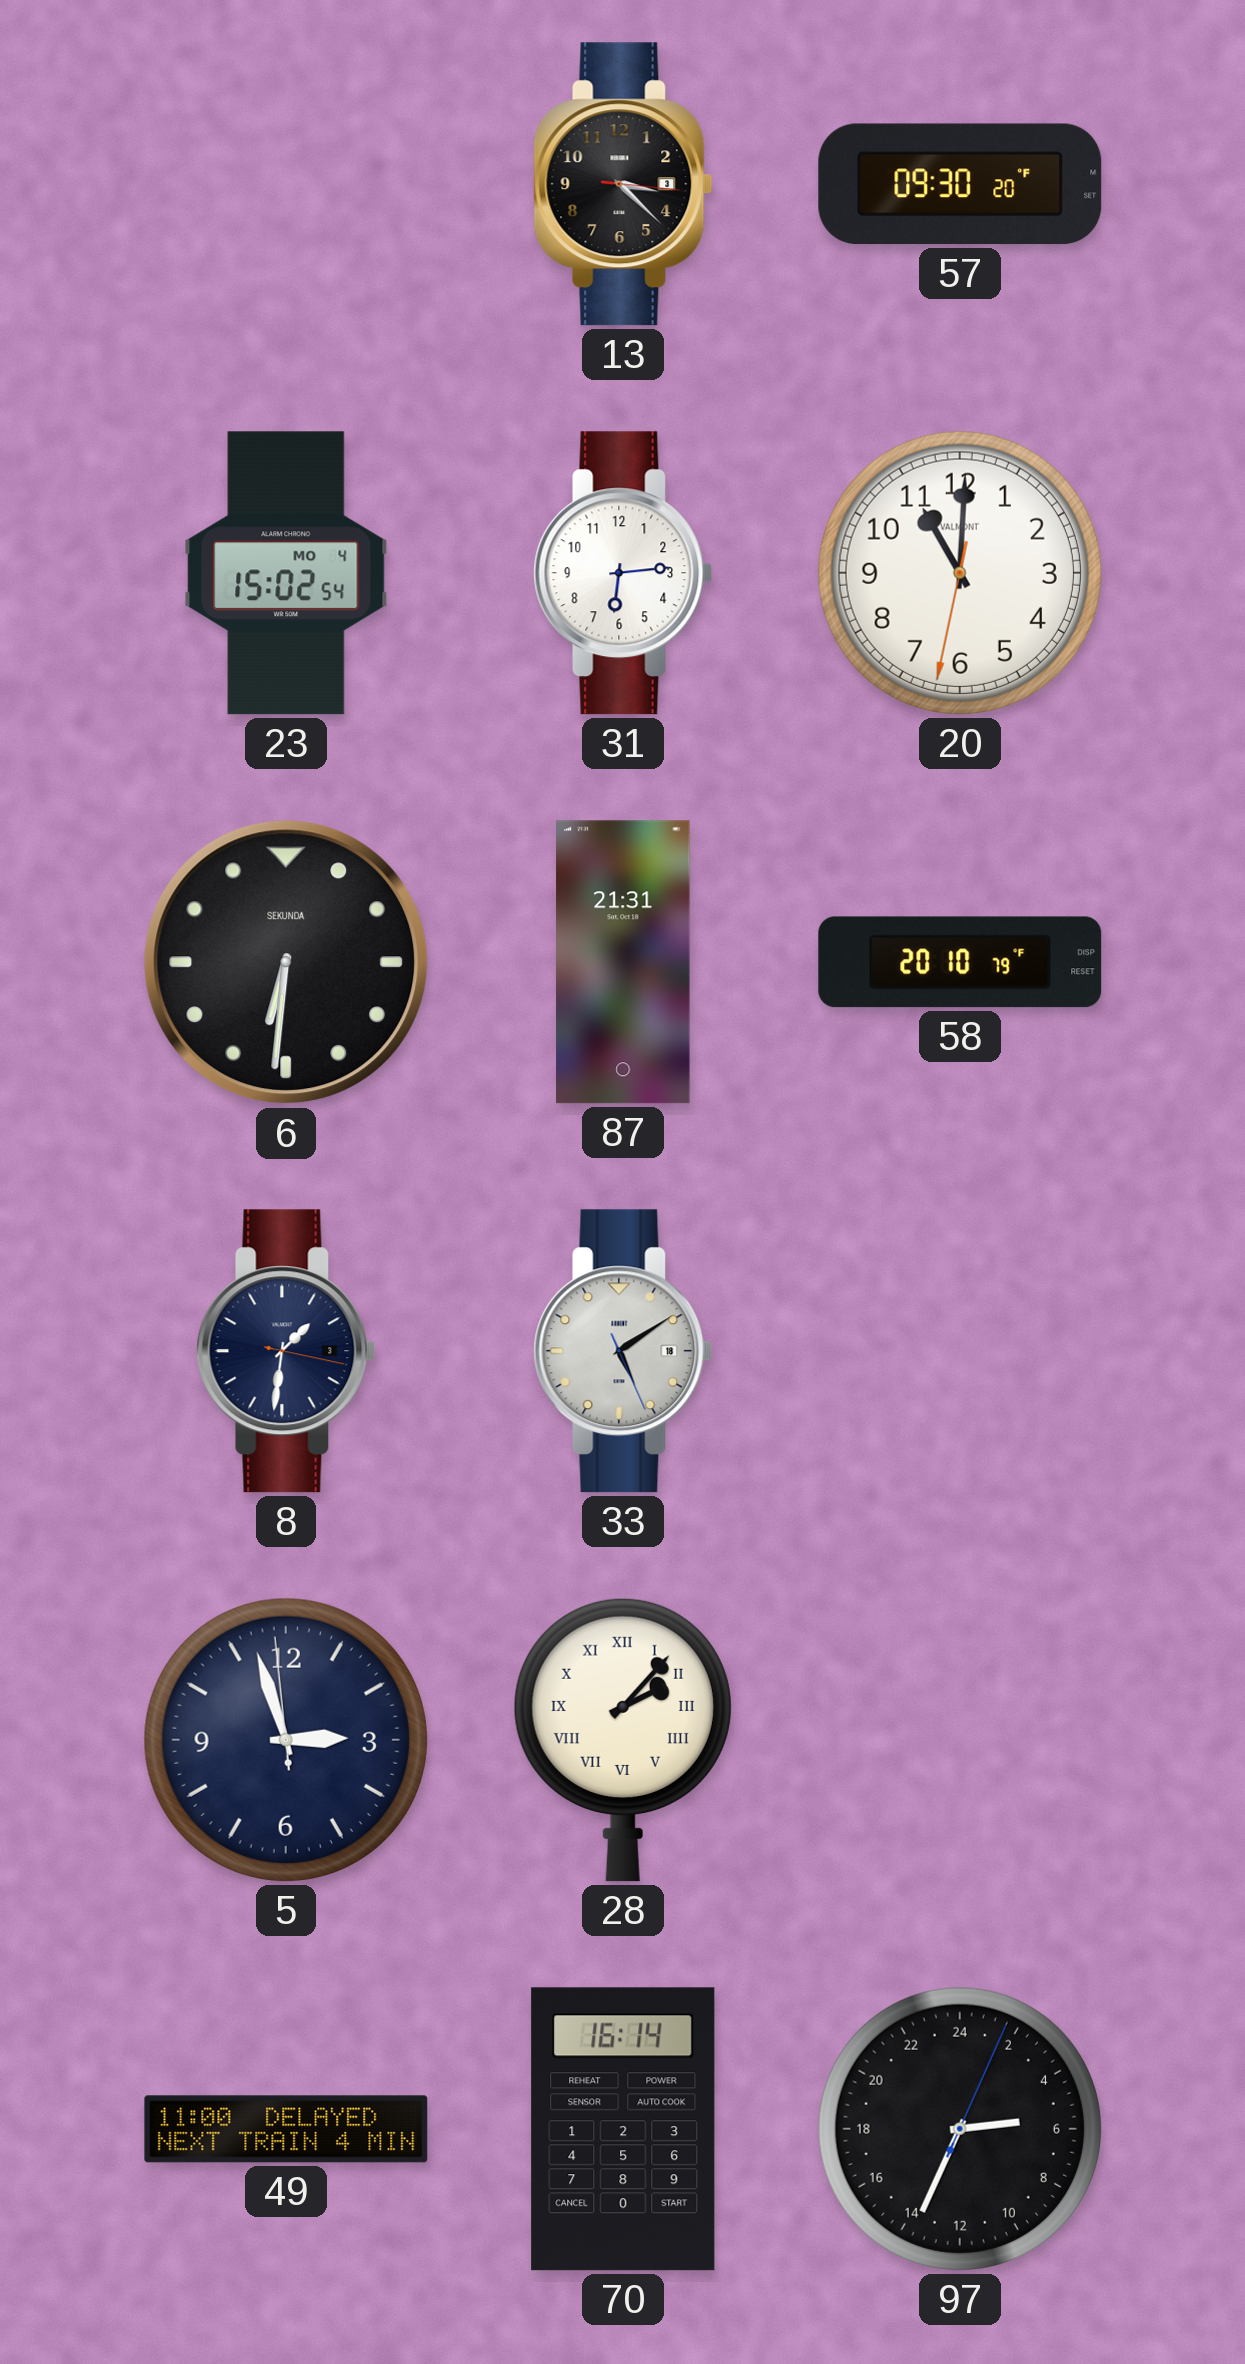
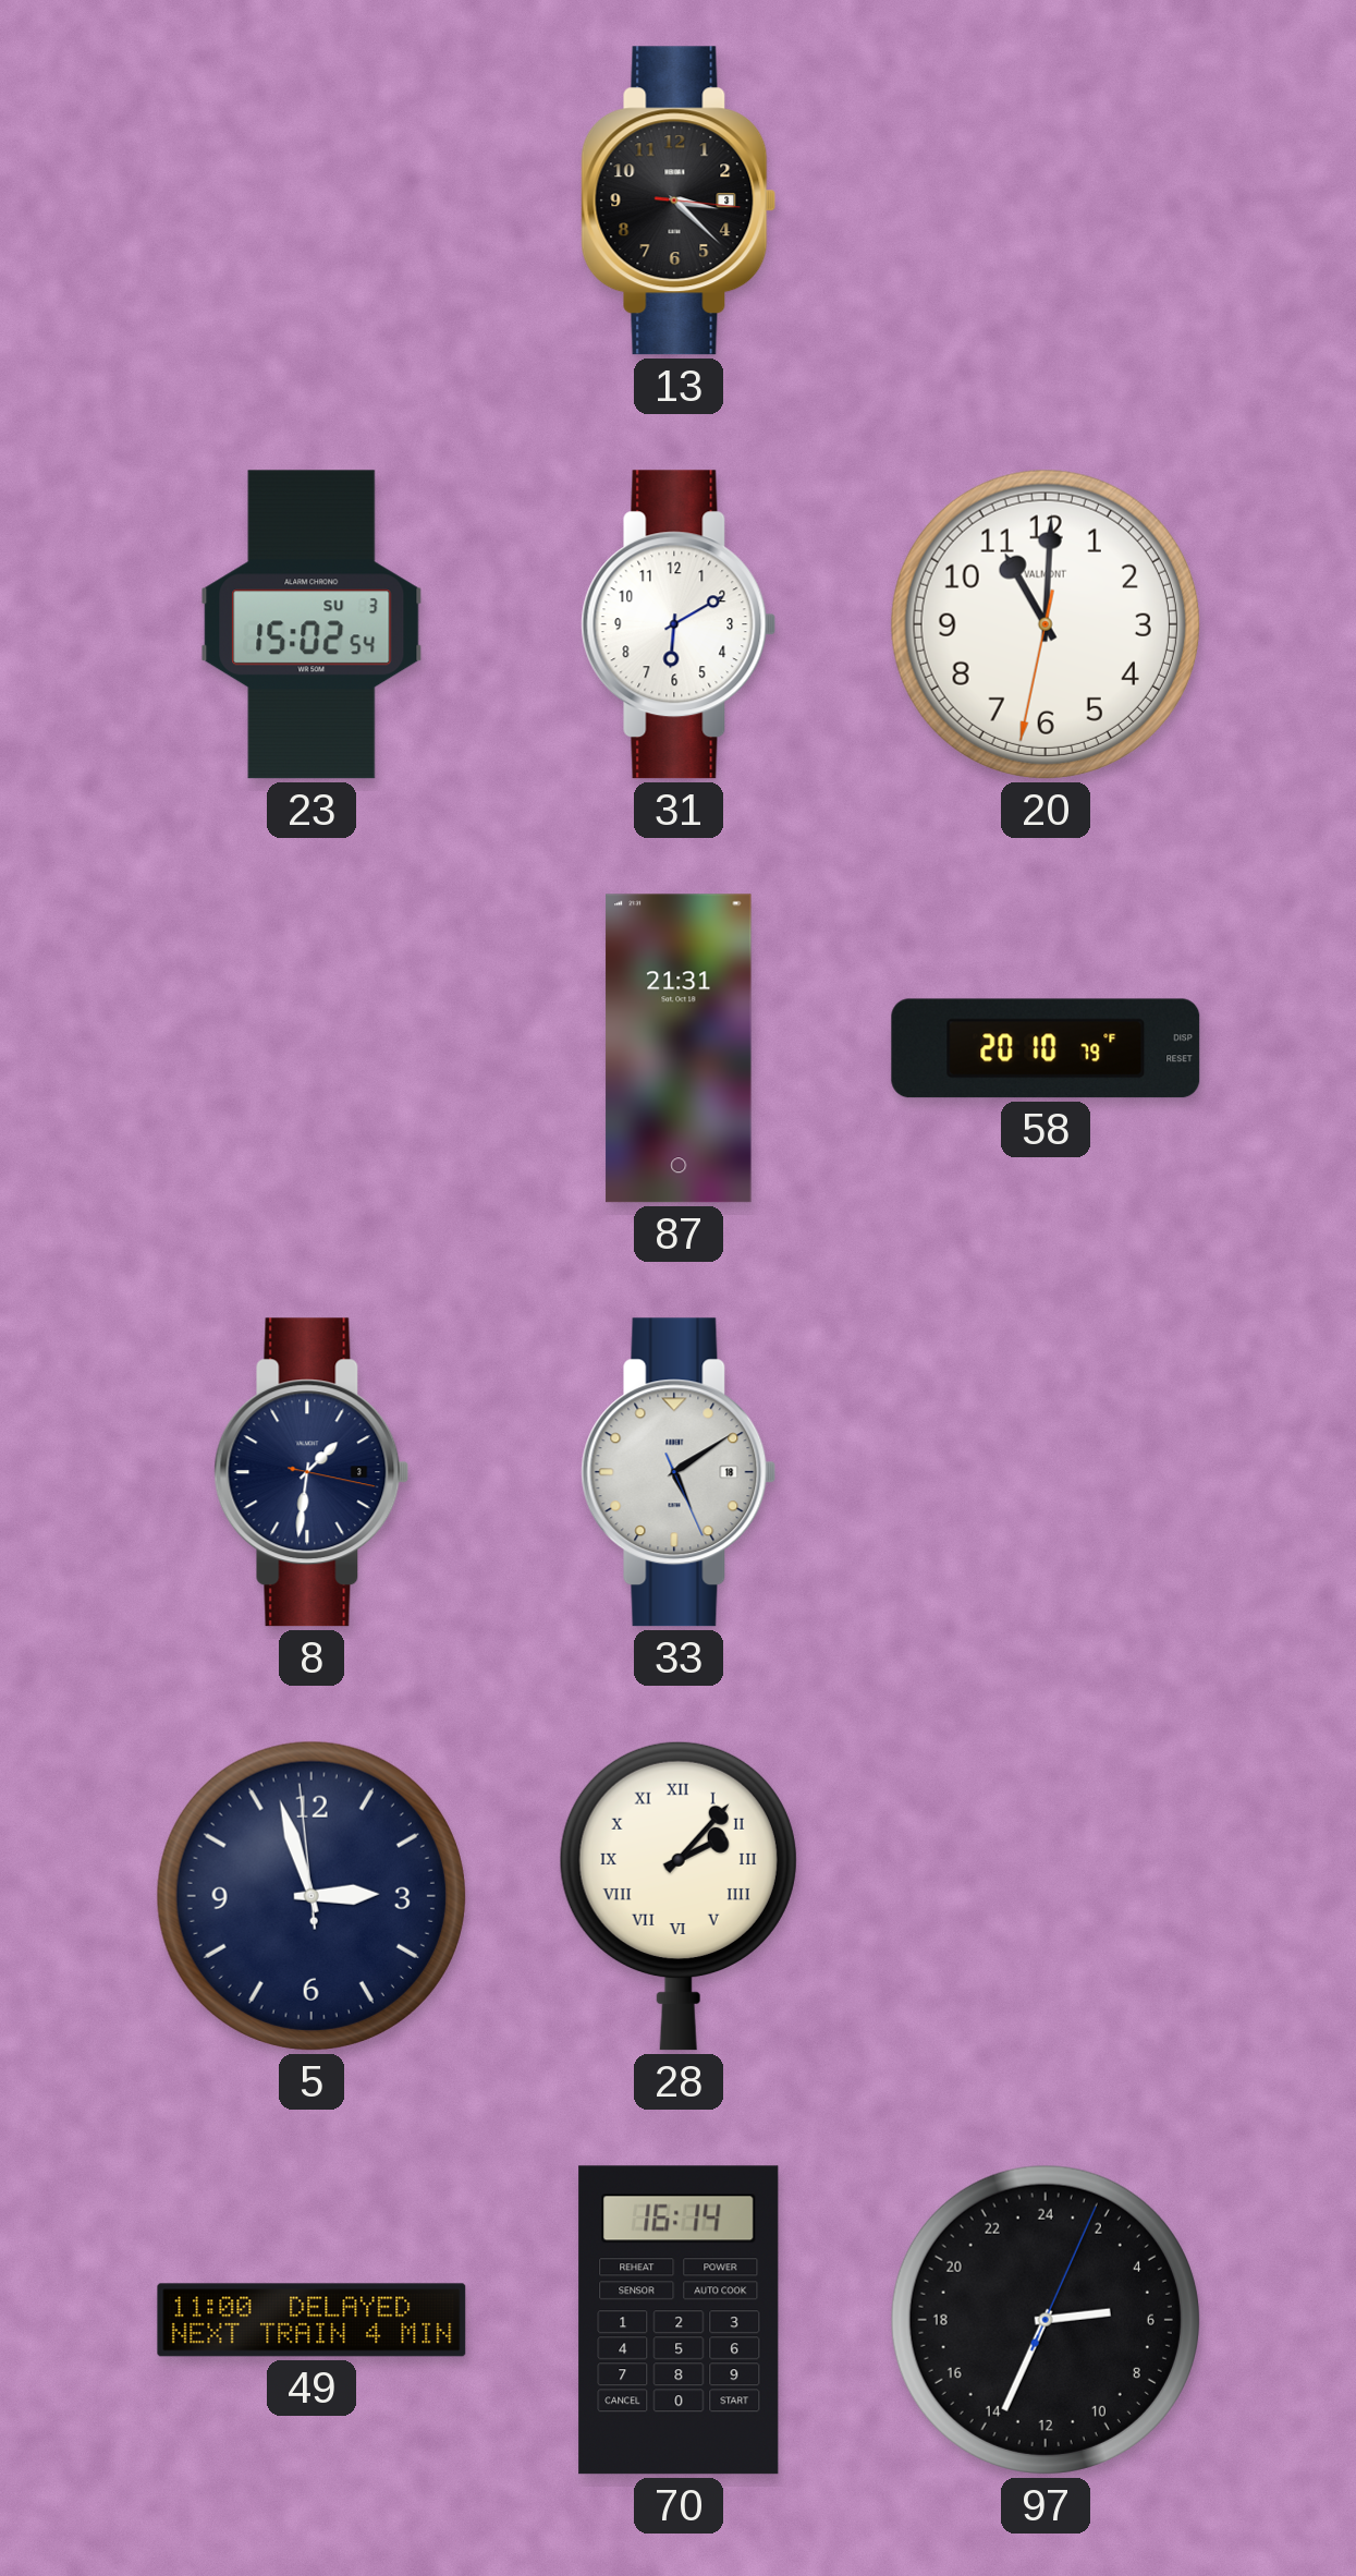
57: 09:30 -> none (960, 184)
23 date: MO 4 -> SU 3 (311, 624)
31: 6:14 -> 6:10 (679, 624)
6: 6:31 -> none (286, 962)
